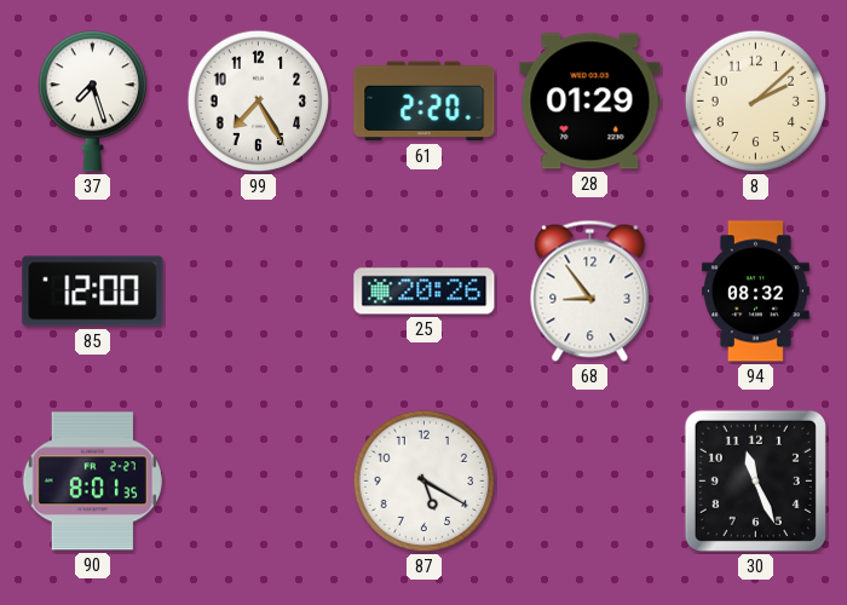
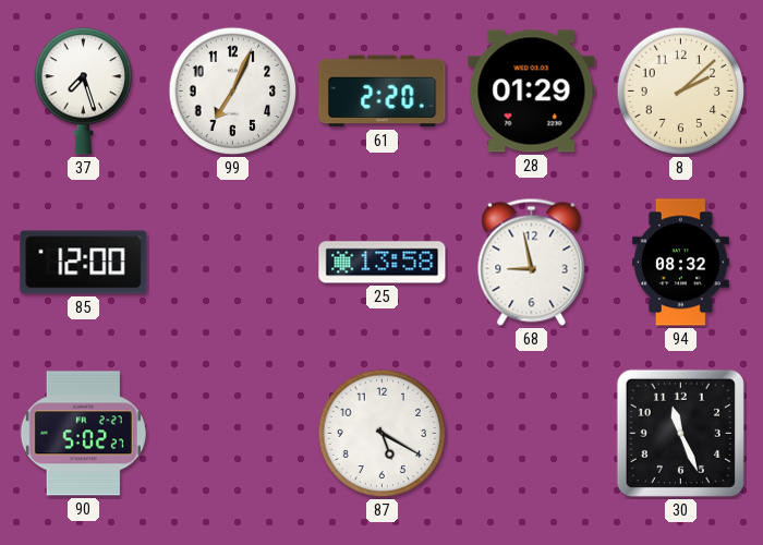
99: 7:25 -> 7:04 (233, 92)
25: 20:26 -> 13:58 (383, 263)
68: 8:54 -> 8:58 (532, 262)
90: 8:01 -> 5:02 (83, 434)
